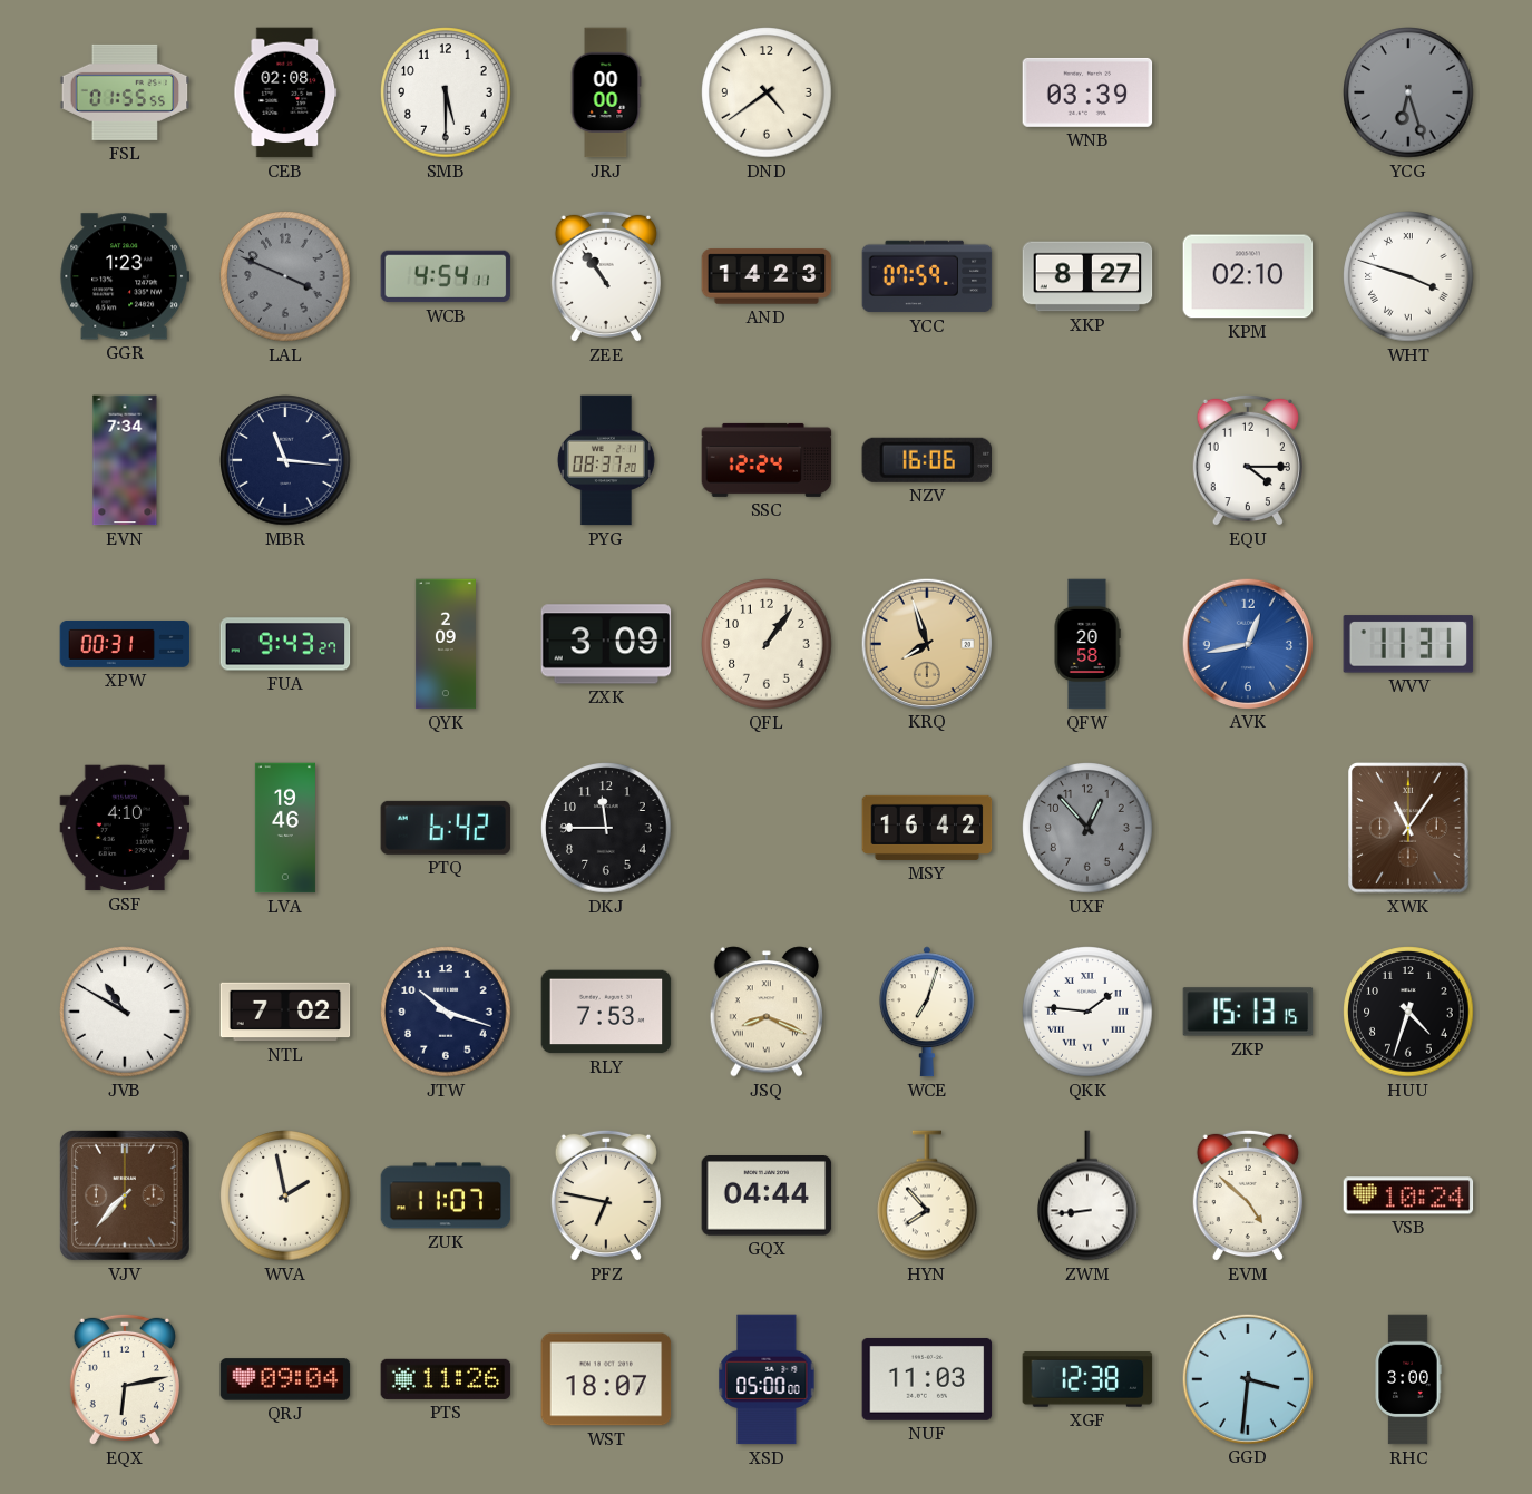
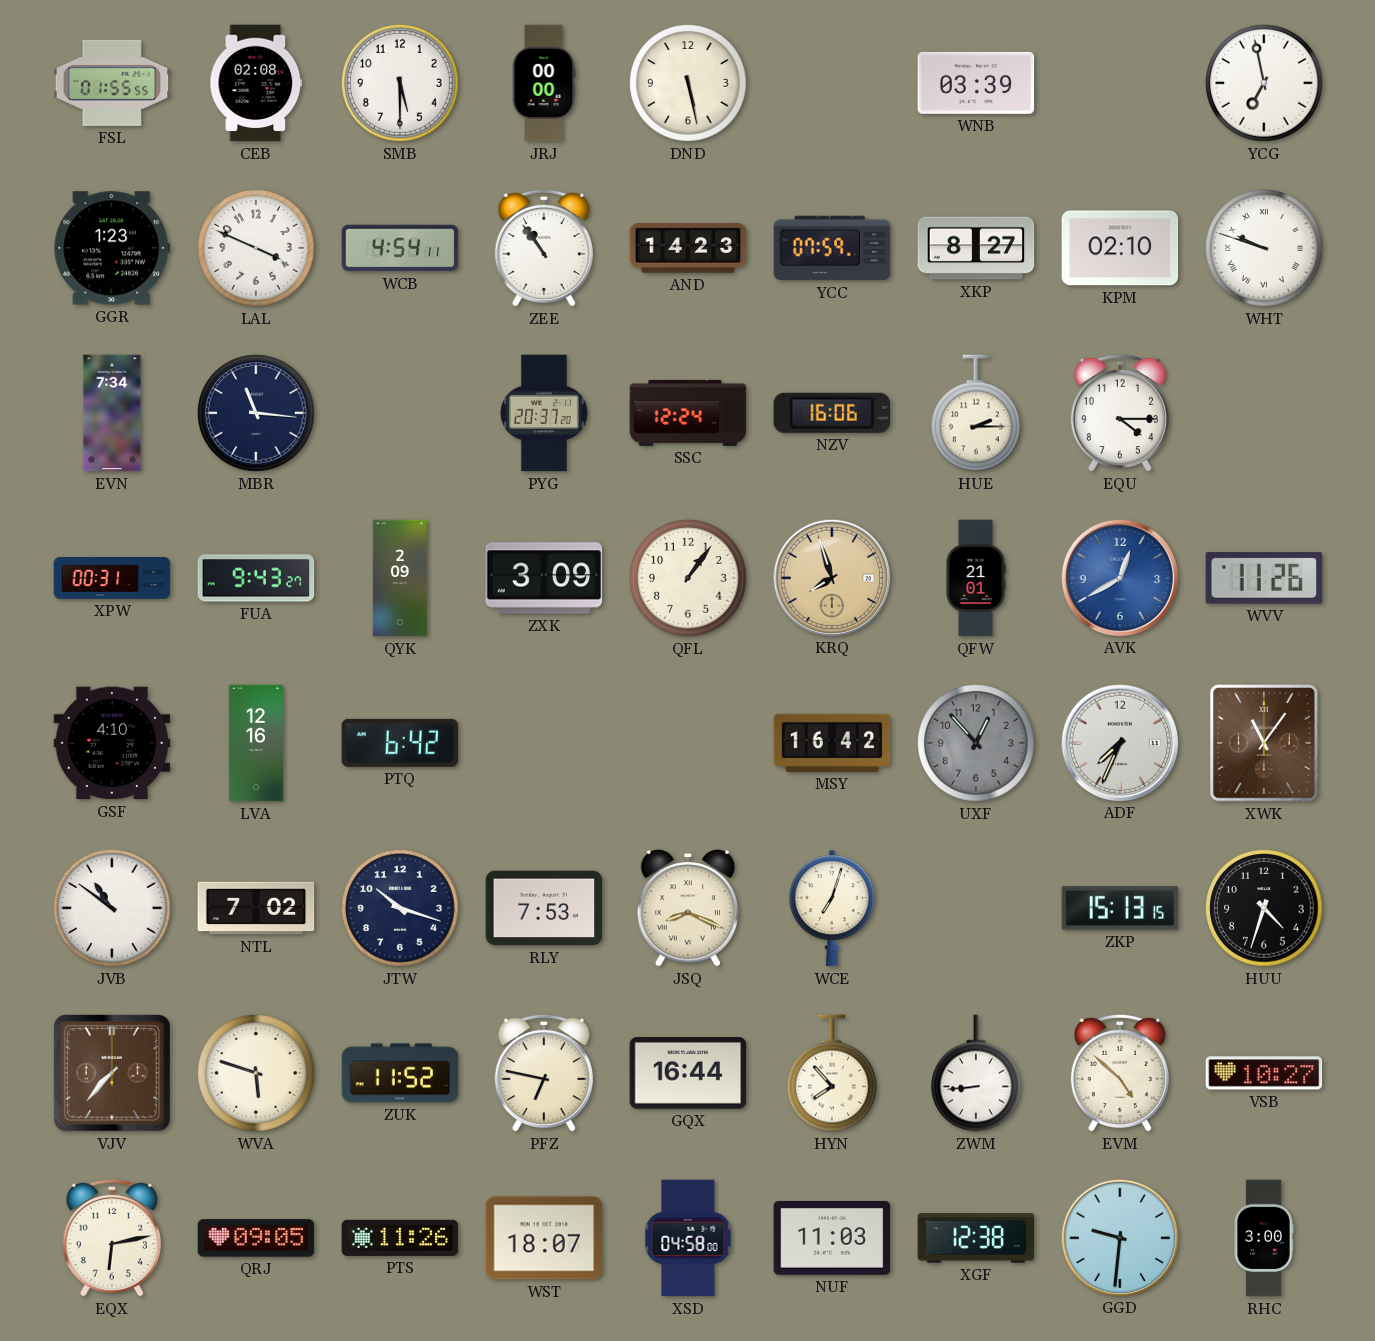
DND: 4:39 -> 5:28 (688, 83)
YCG: 6:27 -> 6:58 (1264, 83)
YCG dial: grey -> white (1264, 83)
LAL dial: grey -> white (256, 248)
WHT: 3:48 -> 9:48 (1264, 248)
PYG: 08:37 -> 20:37 (544, 413)
HUE: none -> 2:15 (977, 413)
QFW: 20:58 -> 21:01 (976, 578)
AVK: 12:43 -> 12:40 (1119, 577)
WVV: 11:31 -> 11:26 (1264, 578)
LVA: 19:46 -> 12:16 (256, 743)
DKJ: 11:45 -> none (606, 828)
ADF: none -> 7:34 (1119, 742)
JVB: 10:50 -> 10:51 (112, 908)
QKK: 1:46 -> none (1087, 1012)
WVA: 1:58 -> 5:48 (256, 1073)
ZUK: 11:07 -> 11:52 (400, 1073)
GQX: 04:44 -> 16:44 (688, 1074)
VSB: 10:24 -> 10:27 (1264, 1073)
QRJ: 09:04 -> 09:05 (256, 1238)
XSD: 05:00 -> 04:58 (688, 1238)
GGD: 3:31 -> 9:31 (1119, 1237)
